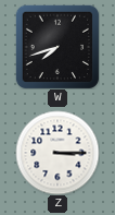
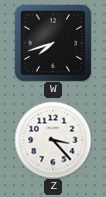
Z: 3:15 -> 3:23 (53, 140)
